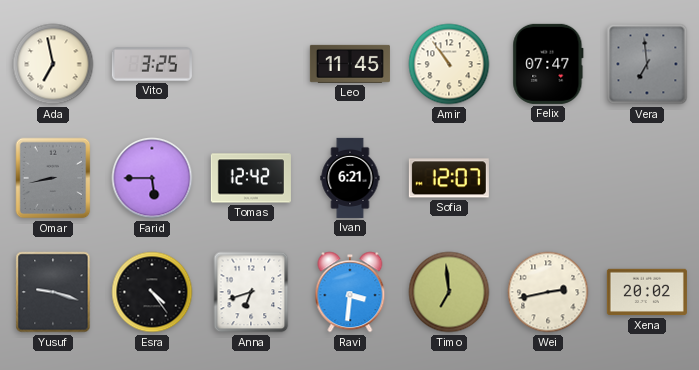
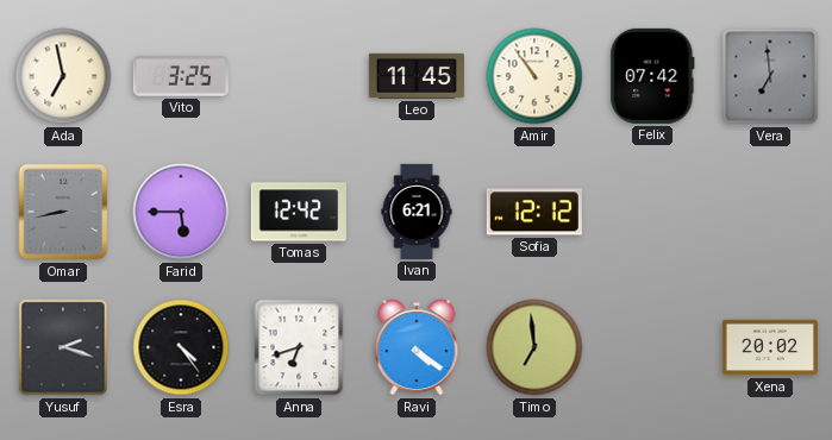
Felix: 07:47 -> 07:42 (652, 76)
Sofia: 12:07 -> 12:12 (534, 212)
Yusuf: 9:18 -> 2:18 (63, 347)
Ravi: 3:31 -> 4:21 (417, 347)
Wei: 2:43 -> none (548, 292)
